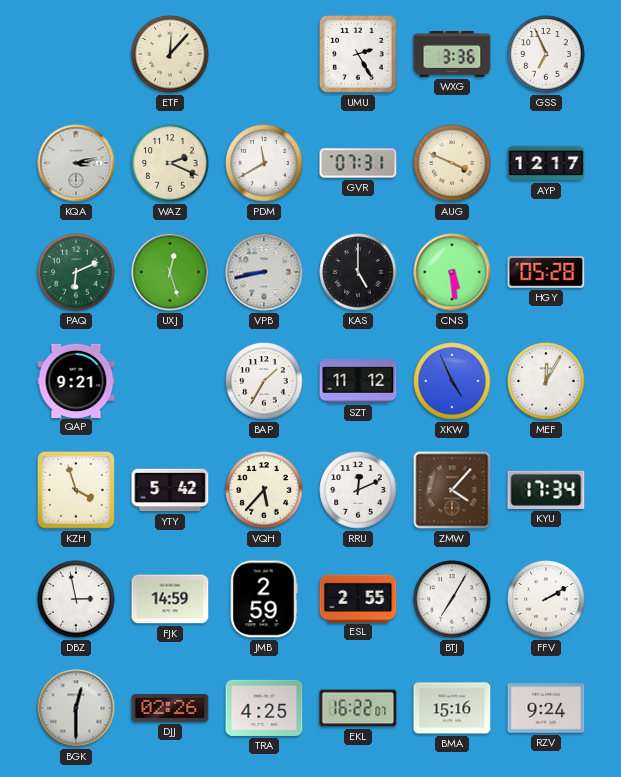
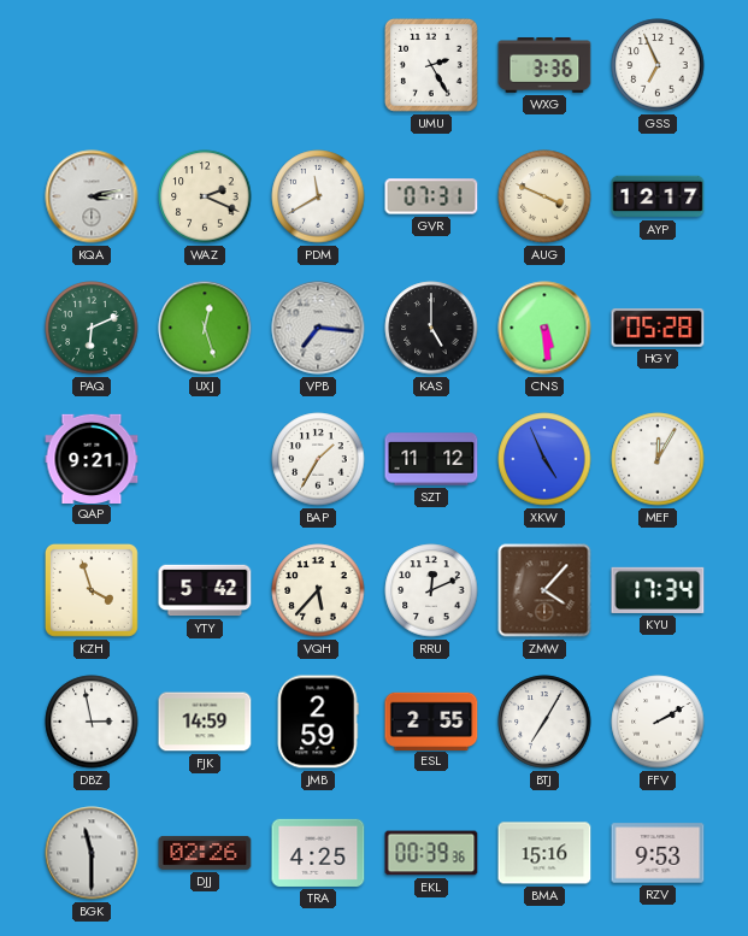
ETF: 12:07 -> none (170, 54)
VPB: 8:43 -> 7:16 (318, 328)
BGK: 12:30 -> 11:30 (92, 853)
EKL: 16:22 -> 00:39 (431, 853)
RZV: 9:24 -> 9:53 (658, 853)
